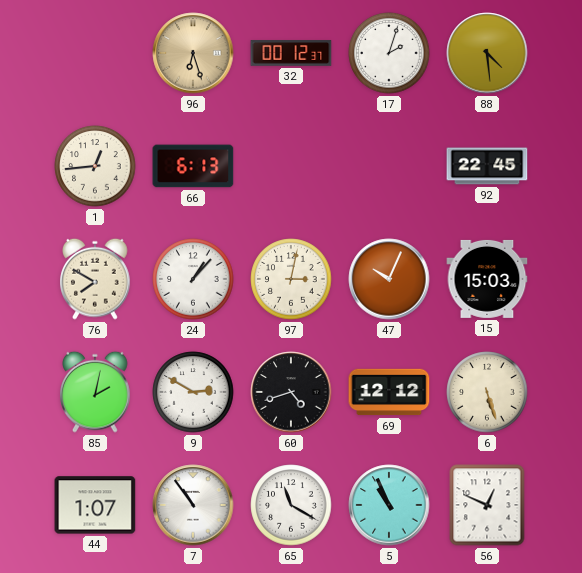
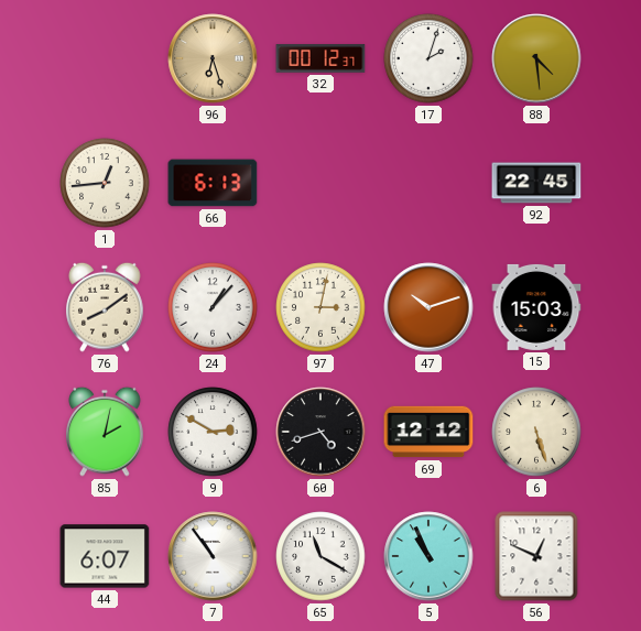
76: 7:50 -> 8:09 (105, 307)
47: 10:04 -> 10:12 (428, 307)
44: 1:07 -> 6:07 (105, 556)
